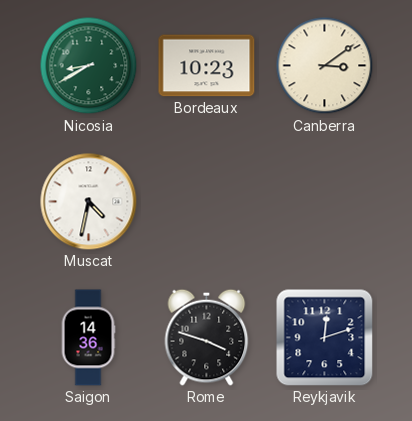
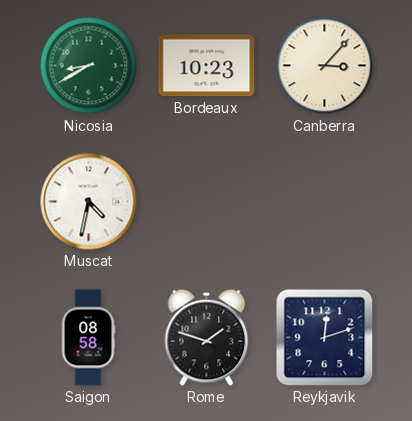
Canberra: 3:09 -> 3:07 (325, 66)
Saigon: 14:36 -> 08:58 (88, 338)
Rome: 3:48 -> 1:48 (207, 337)
